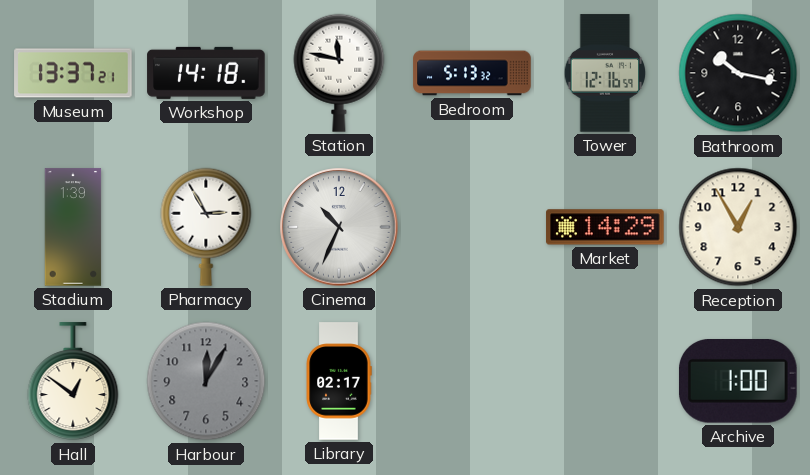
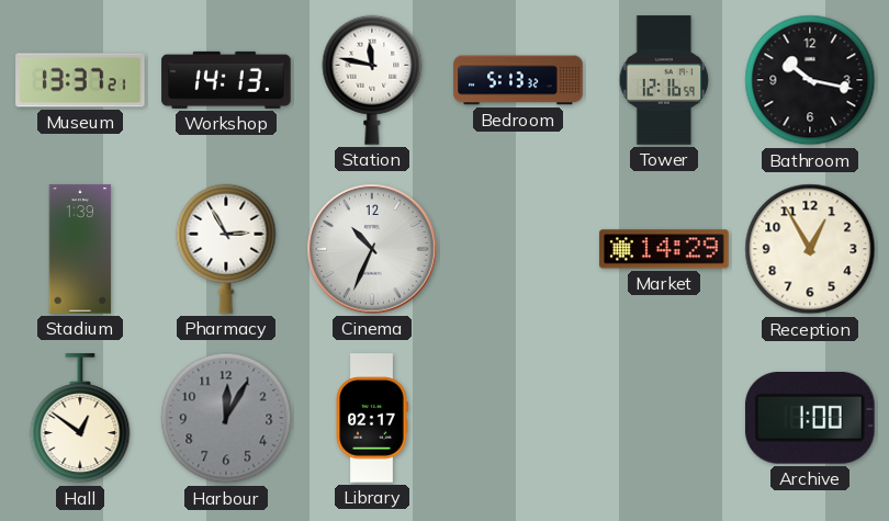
Workshop: 14:18 -> 14:13 (226, 80)
